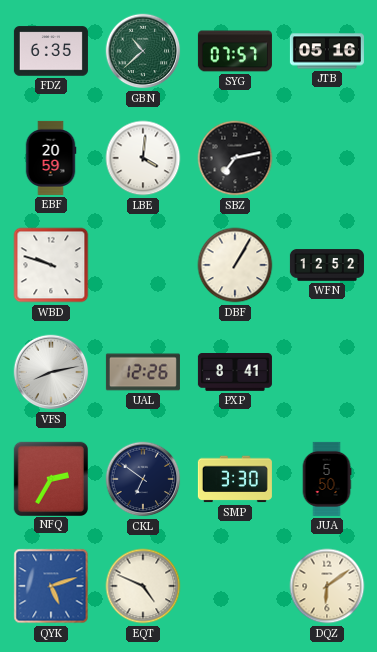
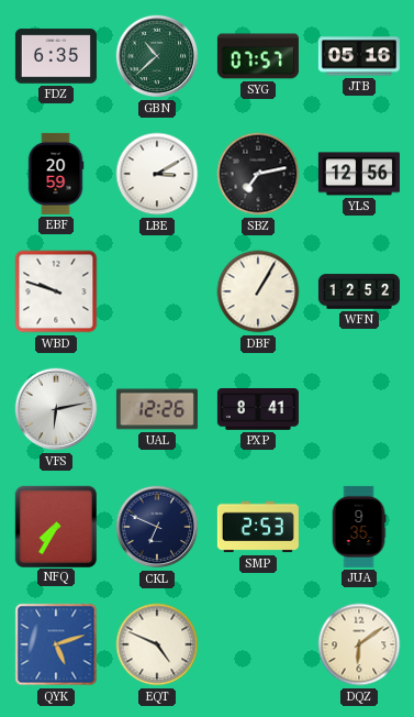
LBE: 4:01 -> 3:10 (157, 174)
YLS: none -> 12:56 (359, 174)
VFS: 8:13 -> 6:13 (56, 409)
NFQ: 2:35 -> 7:35 (55, 526)
CKL: 6:51 -> 6:49 (157, 527)
SMP: 3:30 -> 2:53 (258, 527)
JUA: 5:50 -> 9:35 (359, 527)
